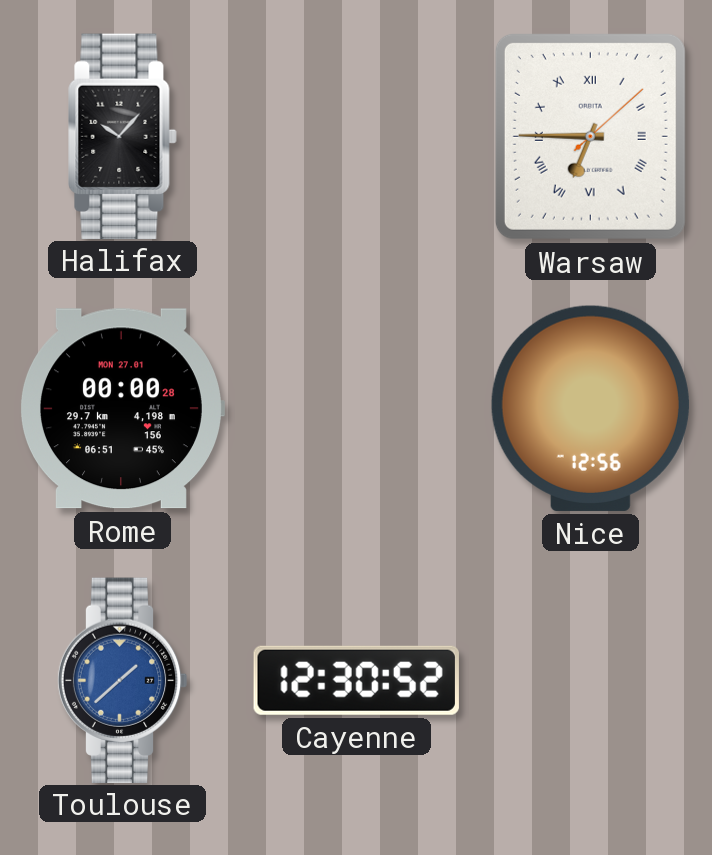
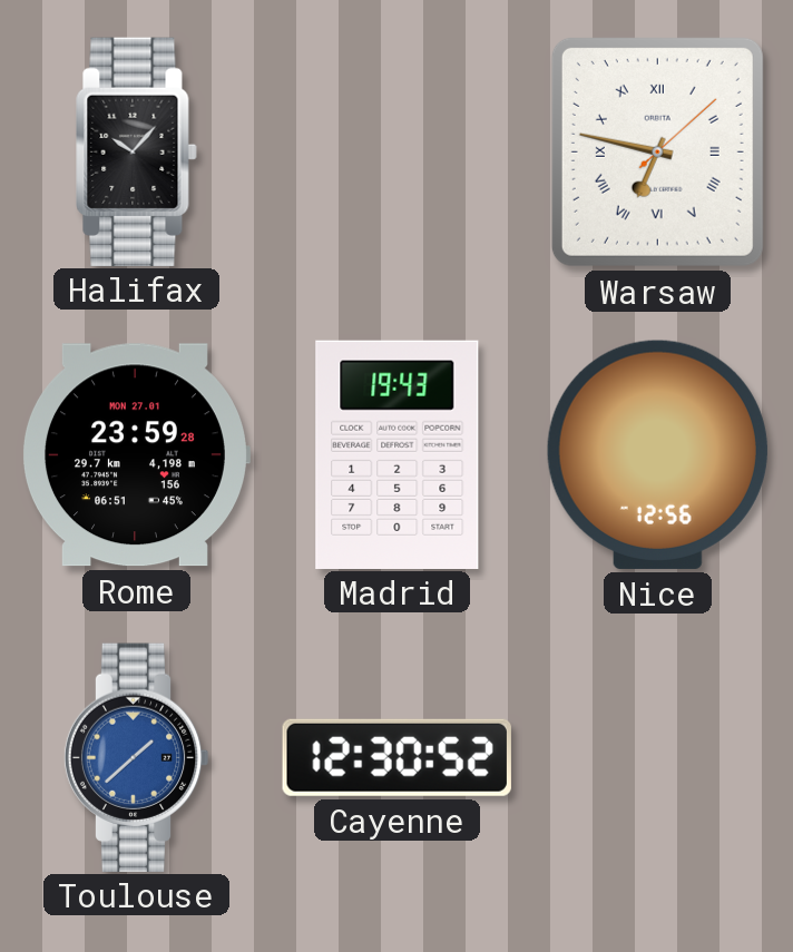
Warsaw: 6:45 -> 6:47 (657, 151)
Rome: 00:00 -> 23:59 (136, 455)
Madrid: none -> 19:43 (398, 454)
